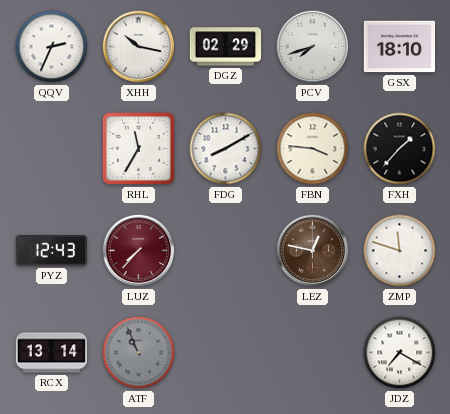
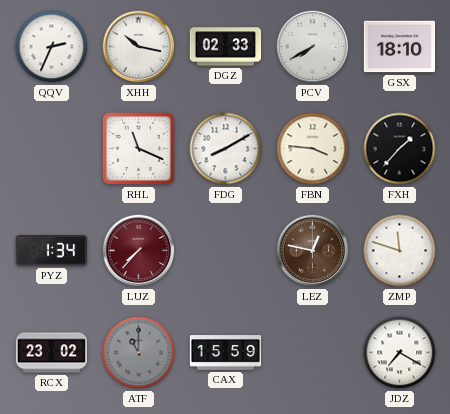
DGZ: 02:29 -> 02:33 (226, 47)
PCV: 7:42 -> 7:40 (313, 47)
RHL: 11:35 -> 11:19 (138, 148)
PYZ: 12:43 -> 1:34 (52, 251)
RCX: 13:14 -> 23:02 (52, 353)
ATF: 10:56 -> 11:00 (139, 353)
CAX: none -> 15:59 (226, 353)
